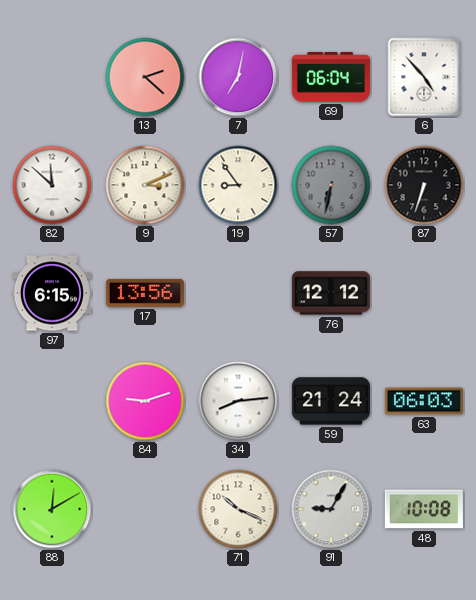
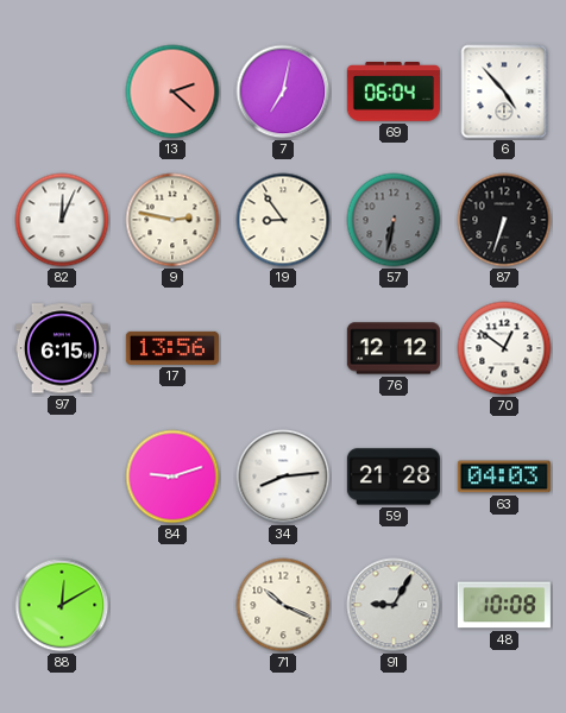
82: 11:52 -> 12:04 (62, 220)
9: 3:11 -> 2:47 (172, 220)
70: none -> 12:51 (504, 348)
59: 21:24 -> 21:28 (394, 477)
63: 06:03 -> 04:03 (504, 477)
